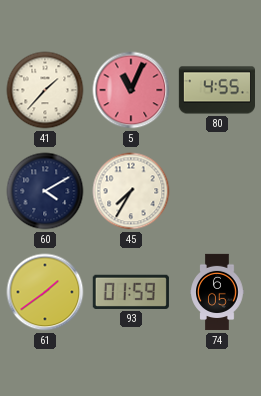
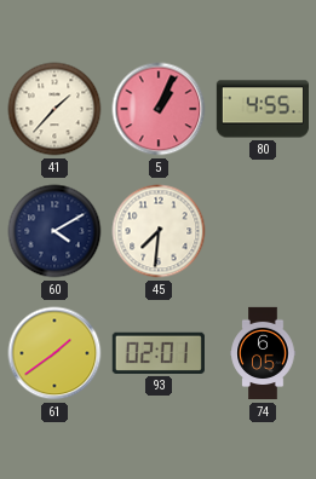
5: 11:04 -> 1:04 (159, 109)
45: 7:35 -> 7:31 (159, 231)
93: 01:59 -> 02:01 (159, 353)
